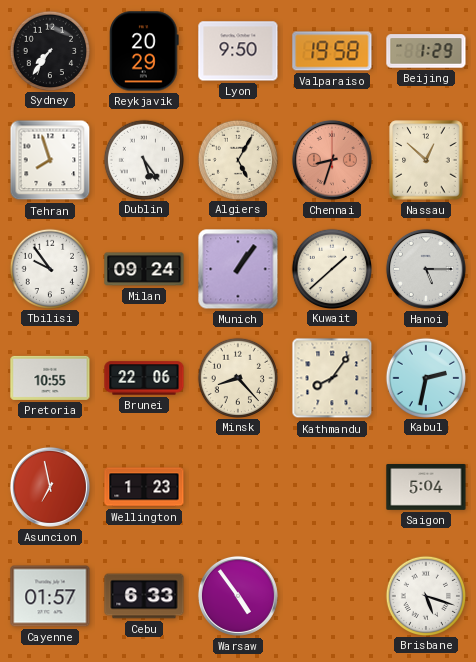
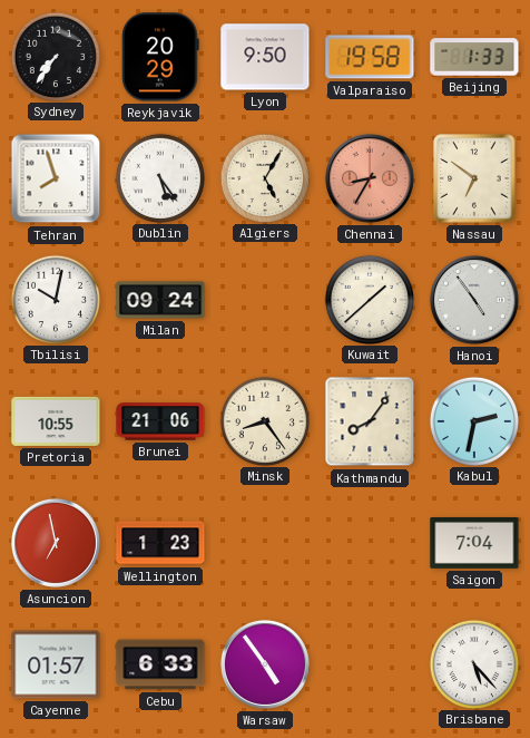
Beijing: 1:29 -> 1:33 (474, 57)
Chennai: 8:33 -> 8:35 (370, 178)
Nassau: 12:52 -> 6:51 (474, 178)
Tbilisi: 9:54 -> 10:02 (55, 299)
Munich: 1:06 -> none (238, 269)
Hanoi: 5:15 -> 4:54 (474, 300)
Brunei: 22:06 -> 21:06 (160, 421)
Minsk: 8:23 -> 8:24 (264, 420)
Saigon: 5:04 -> 7:04 (474, 543)
Brisbane: 5:18 -> 5:23 (473, 663)
